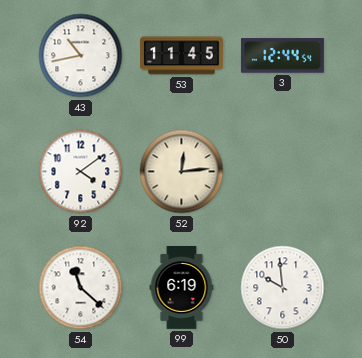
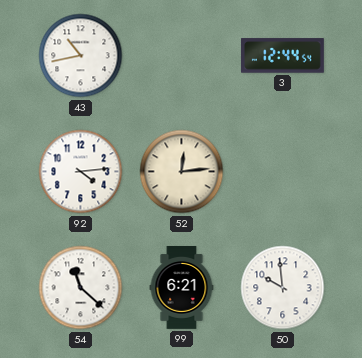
53: 11:45 -> none (182, 56)
92: 4:09 -> 4:14 (81, 172)
99: 6:19 -> 6:21 (182, 288)
